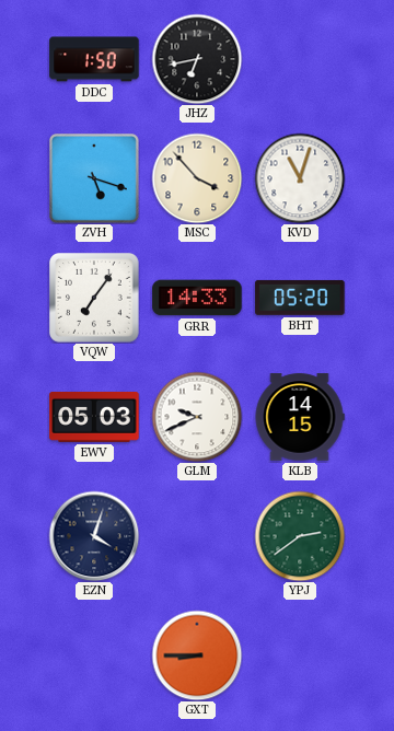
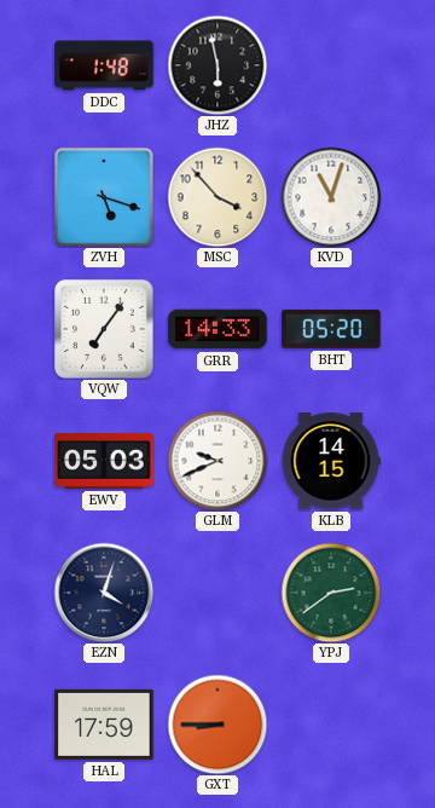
DDC: 1:50 -> 1:48 (104, 65)
JHZ: 6:43 -> 5:58 (217, 65)
HAL: none -> 17:59 (104, 725)
